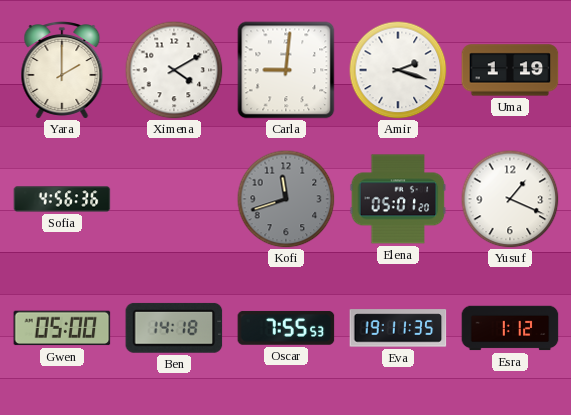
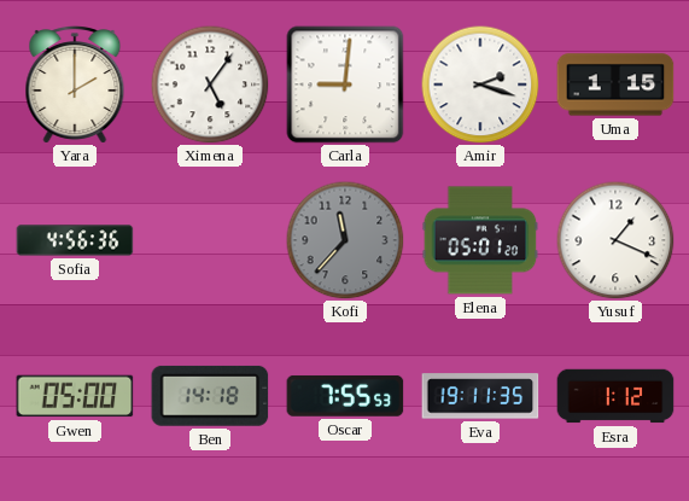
Ximena: 4:10 -> 5:06 (210, 85)
Uma: 1:19 -> 1:15 (615, 85)
Kofi: 11:42 -> 11:37 (345, 240)
